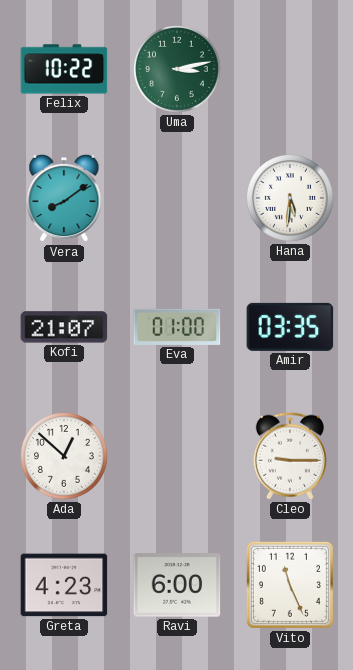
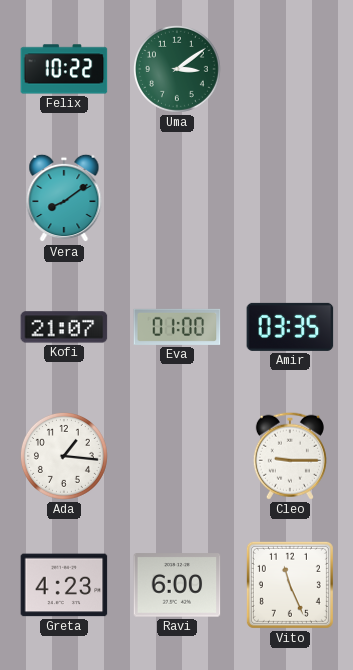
Uma: 3:13 -> 3:09 (177, 69)
Hana: 5:31 -> none (290, 198)
Ada: 12:52 -> 1:16 (64, 456)
